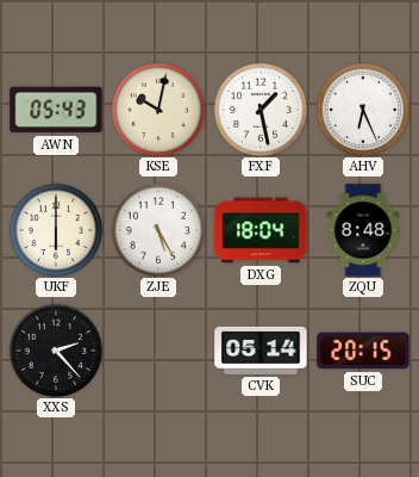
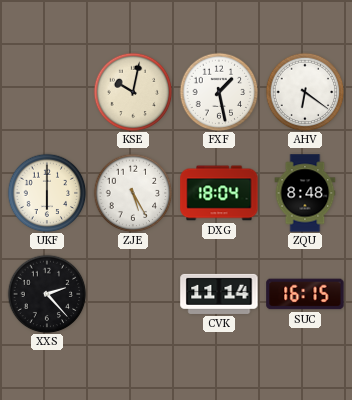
AWN: 05:43 -> none (56, 110)
AHV: 6:26 -> 6:21 (305, 92)
CVK: 05:14 -> 11:14 (219, 294)
SUC: 20:15 -> 16:15 (305, 294)
